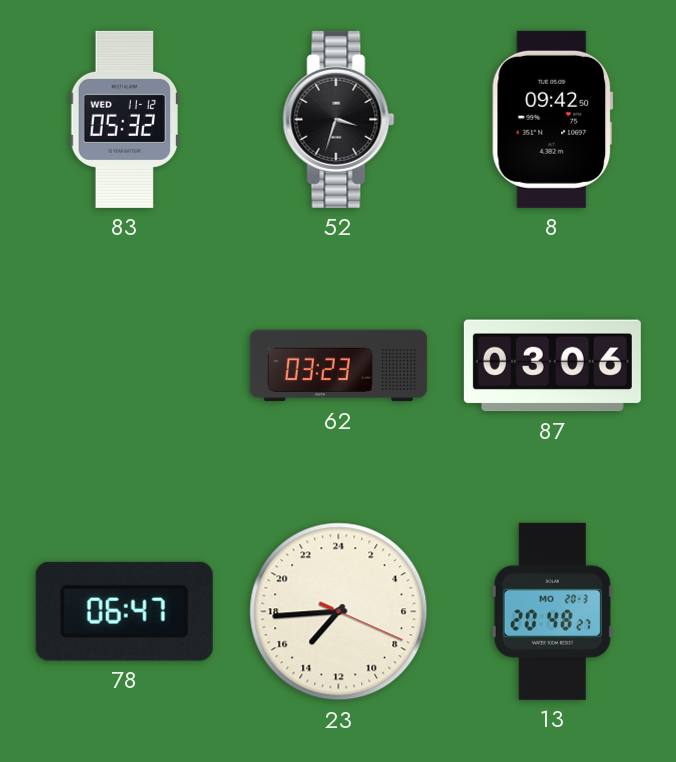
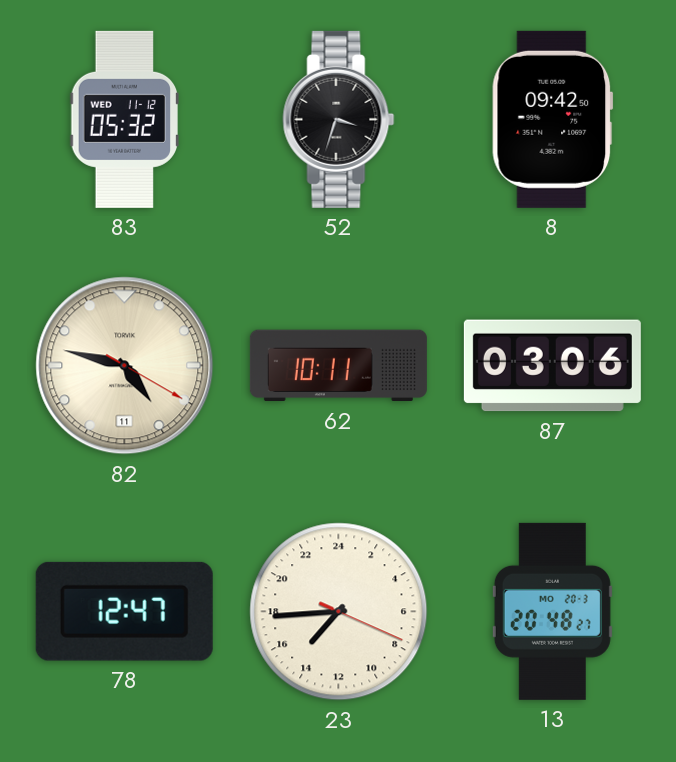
82: none -> 4:47 (125, 366)
62: 03:23 -> 10:11 (338, 366)
78: 06:47 -> 12:47 (124, 611)
